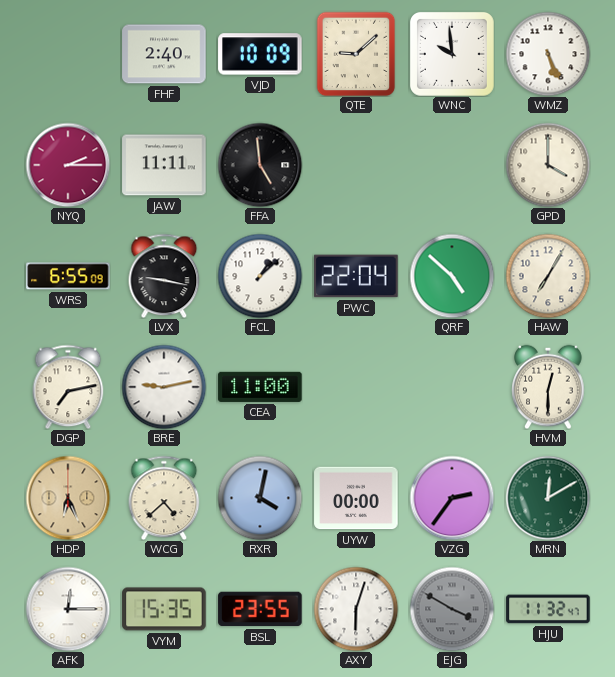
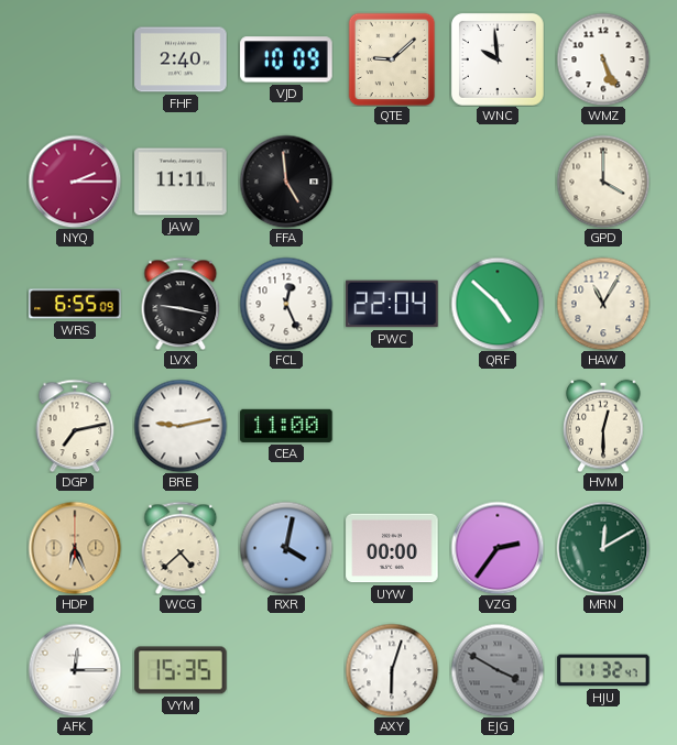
FCL: 1:08 -> 12:26 (286, 304)
HAW: 7:05 -> 11:05 (603, 304)
BSL: 23:55 -> none (260, 609)
